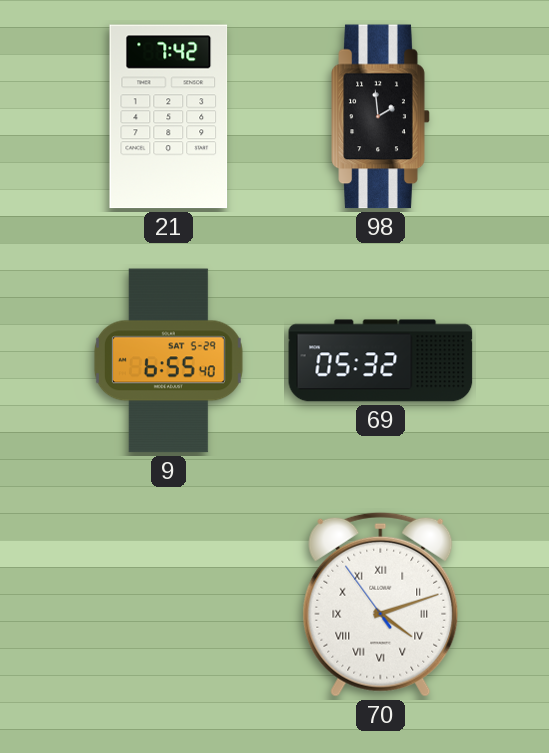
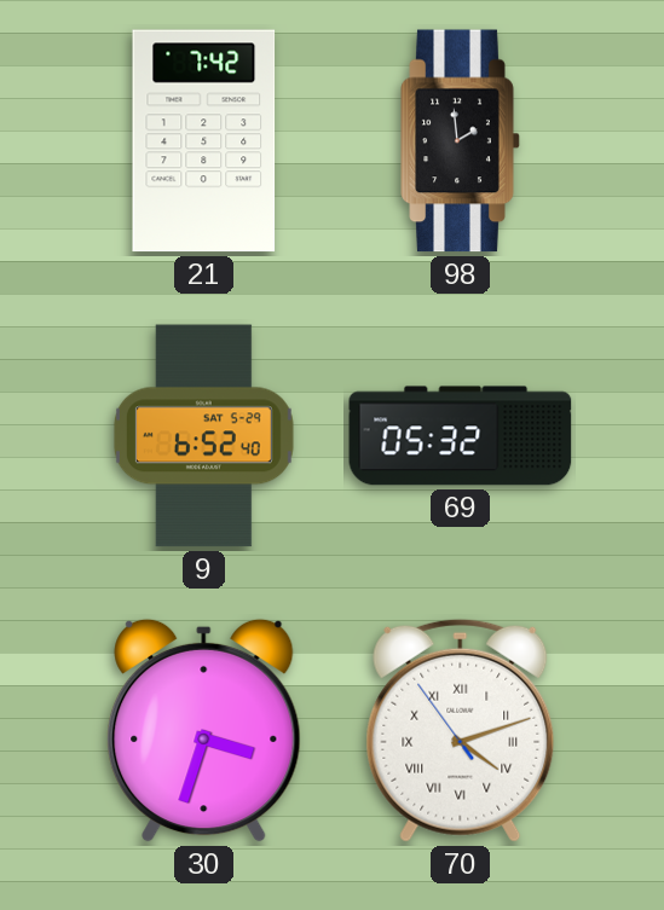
9: 6:55 -> 6:52 (203, 436)
30: none -> 3:33 (204, 730)
